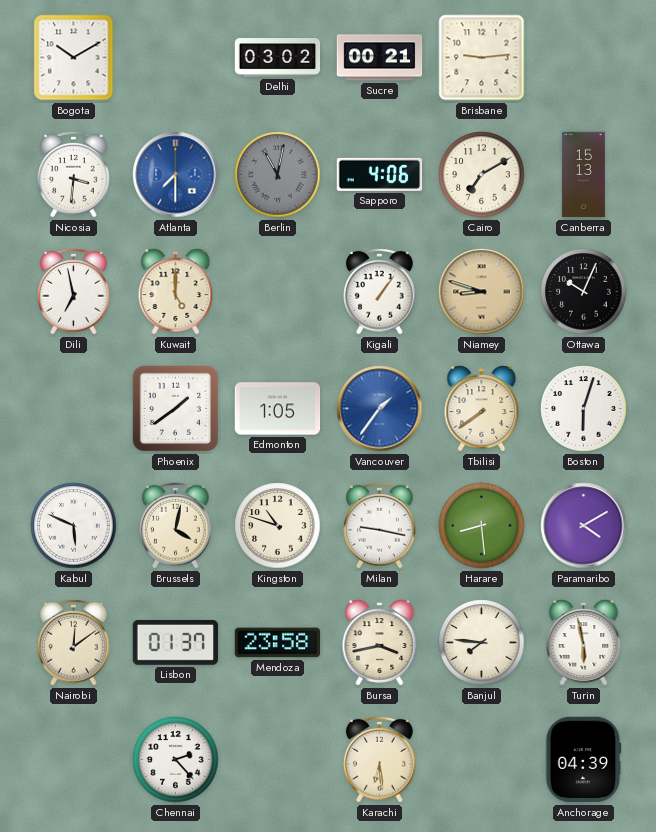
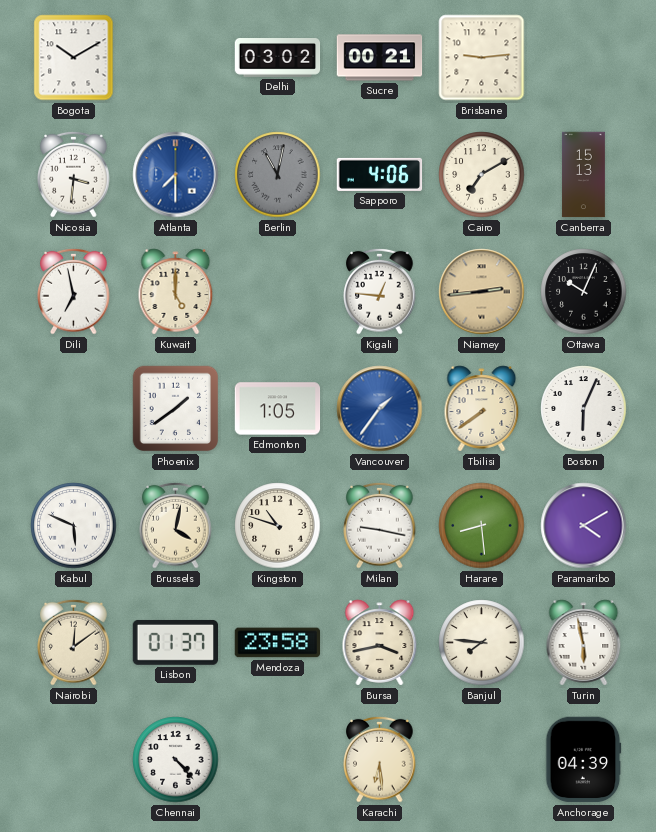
Kigali: 1:06 -> 12:46 (380, 291)
Niamey: 8:48 -> 2:44 (482, 292)
Boston: 6:03 -> 6:04 (584, 409)
Chennai: 2:23 -> 4:23 (176, 760)
